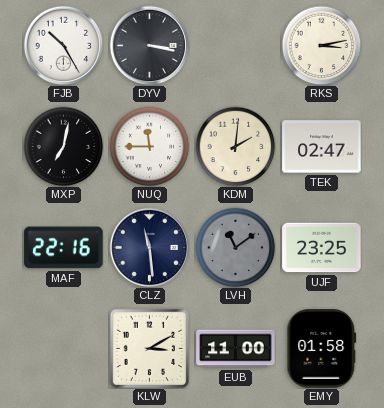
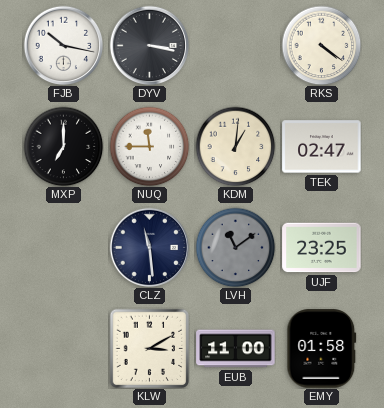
FJB: 10:25 -> 10:17 (63, 45)
RKS: 3:13 -> 4:21 (321, 45)
MXP: 7:02 -> 7:00 (63, 146)
KDM: 2:01 -> 1:01 (235, 146)
MAF: 22:16 -> none (64, 248)
